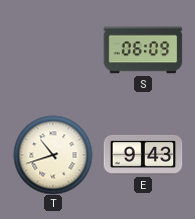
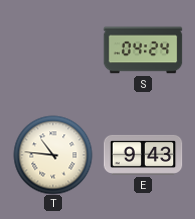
S: 06:09 -> 04:24 (143, 50)
T: 10:42 -> 10:46 (53, 155)
